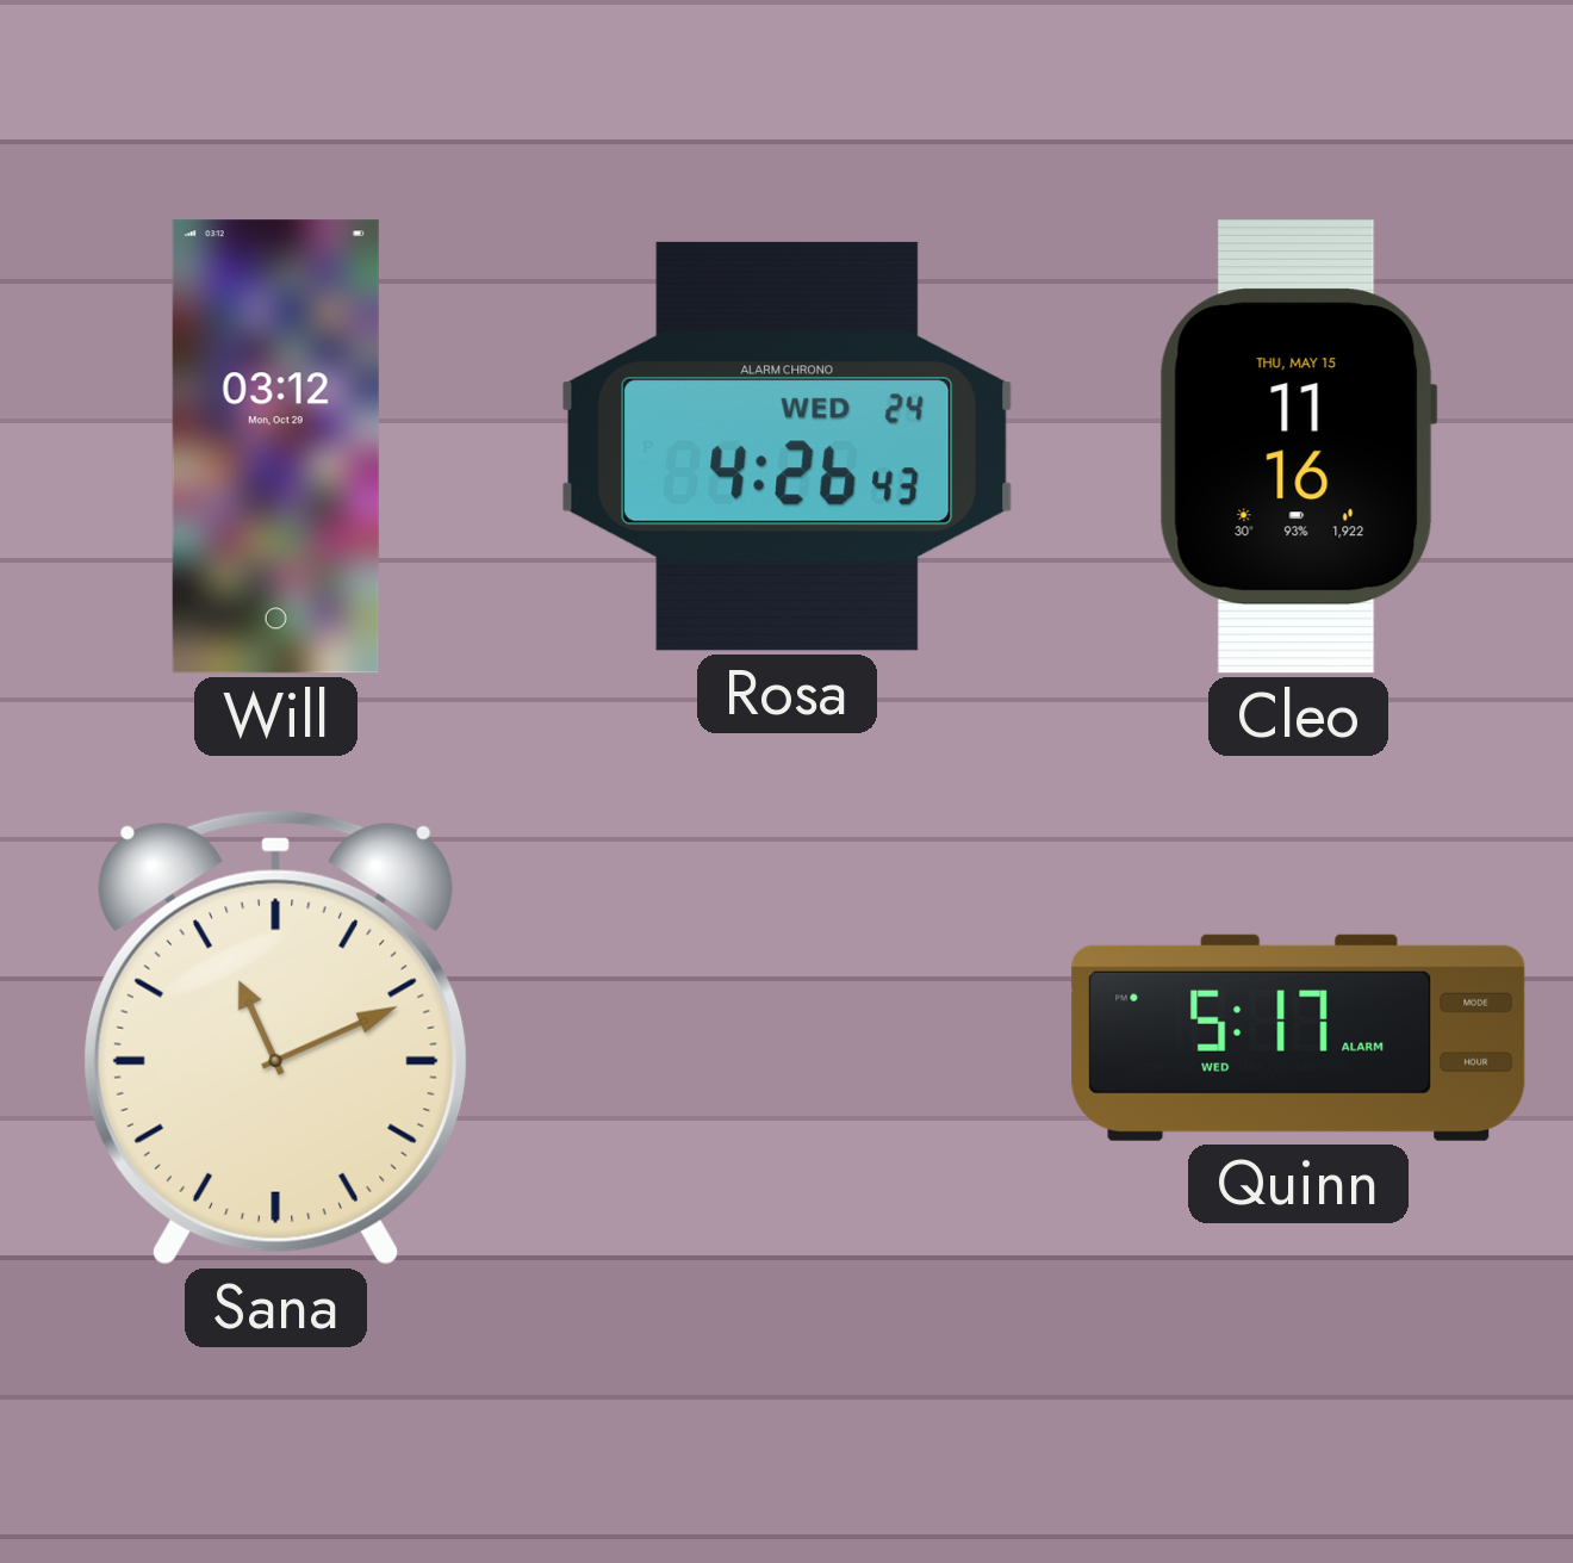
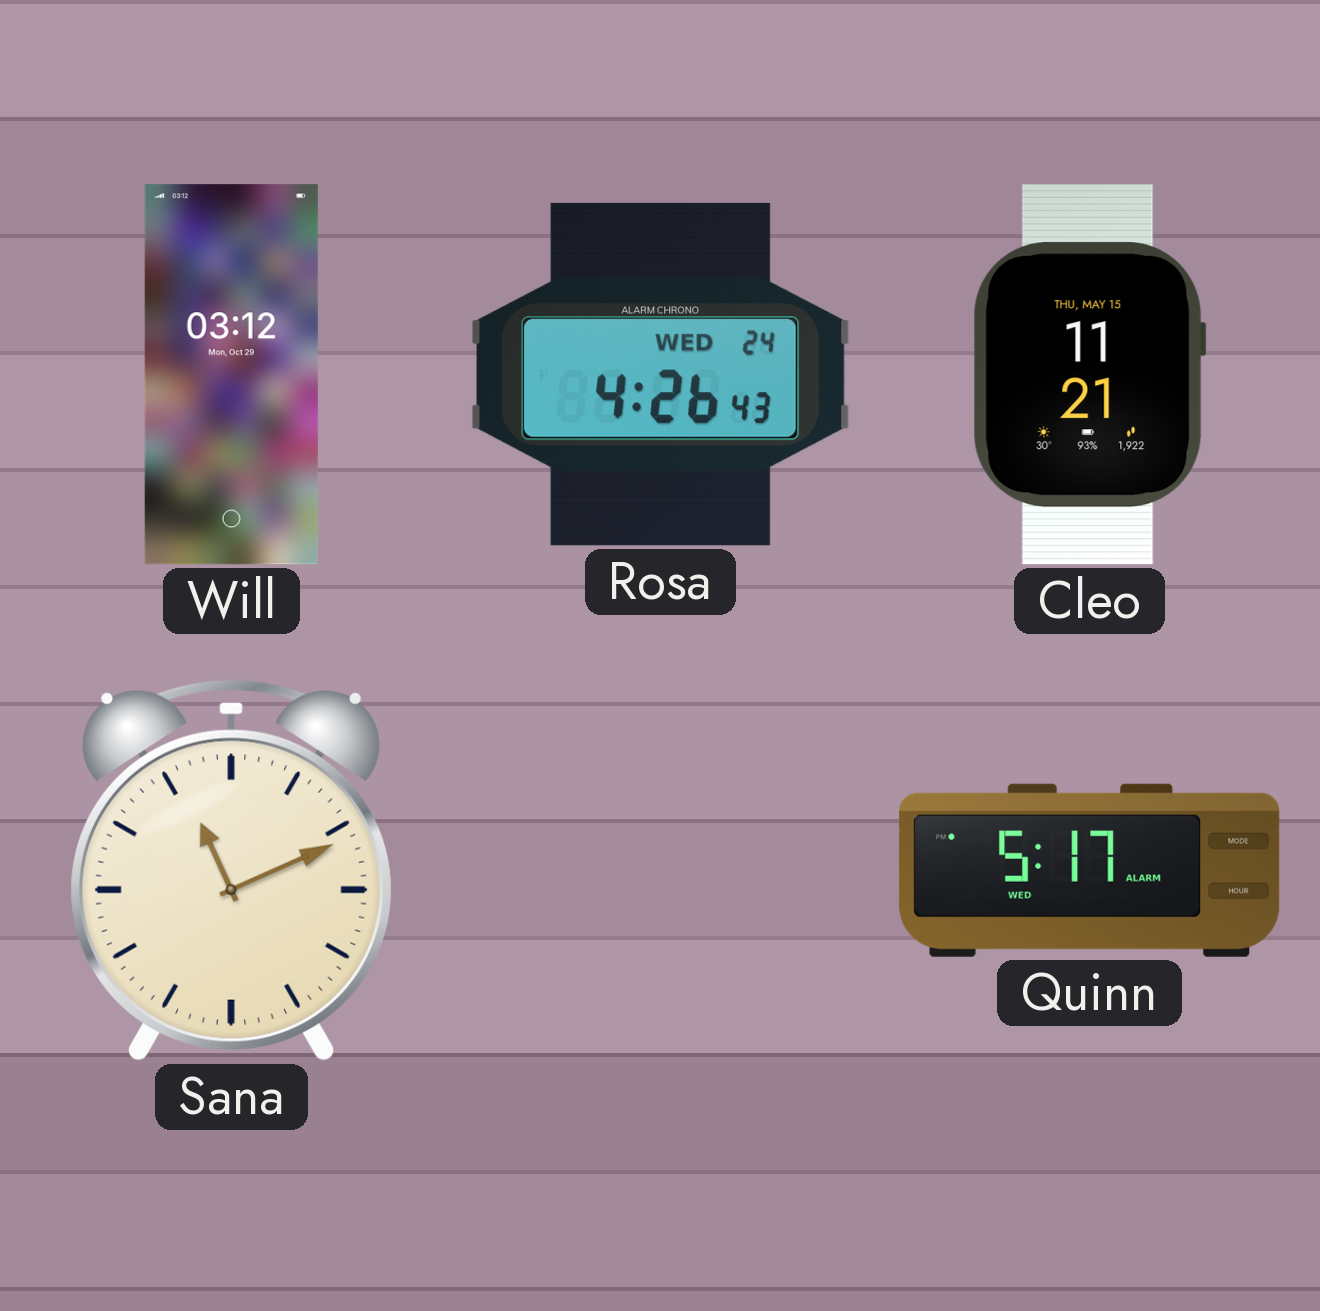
Cleo: 11:16 -> 11:21 (1089, 375)
